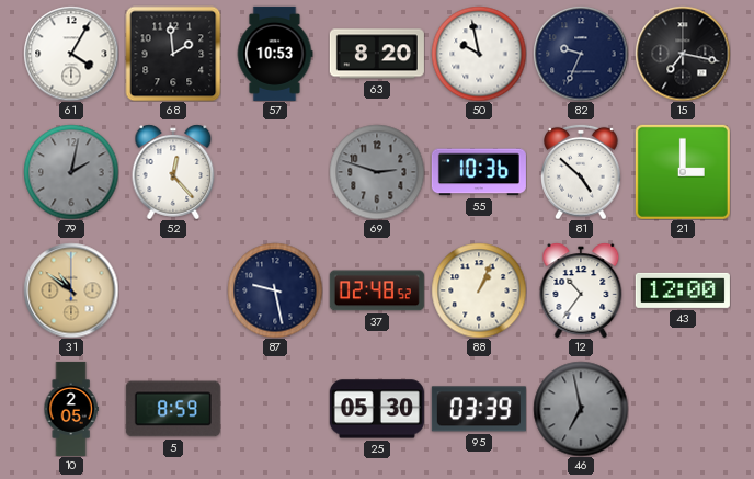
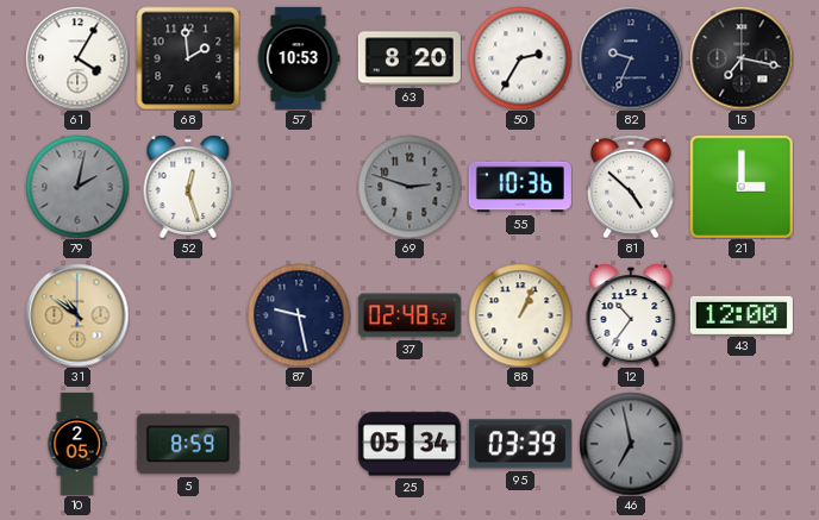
50: 9:58 -> 2:35 (520, 58)
52: 12:23 -> 12:27 (188, 187)
25: 05:30 -> 05:34 (409, 444)
